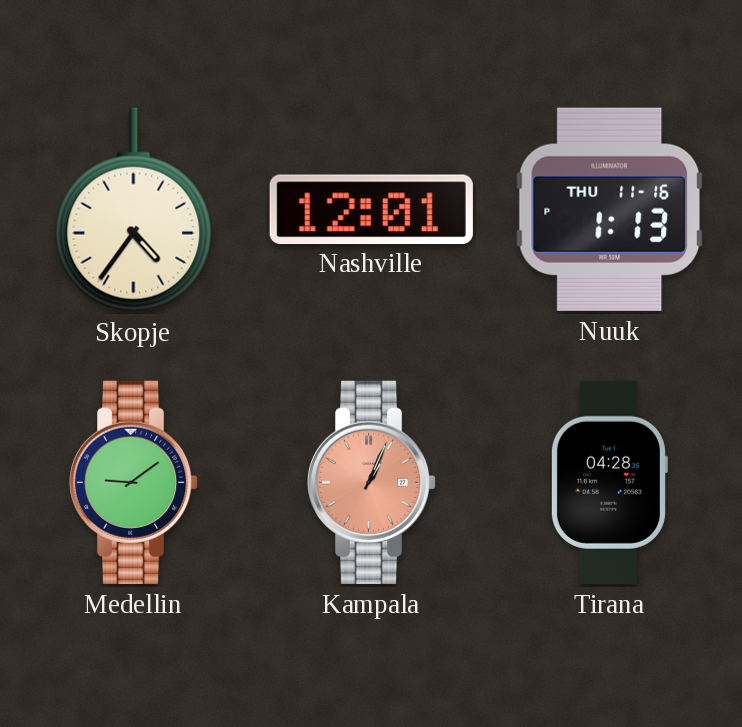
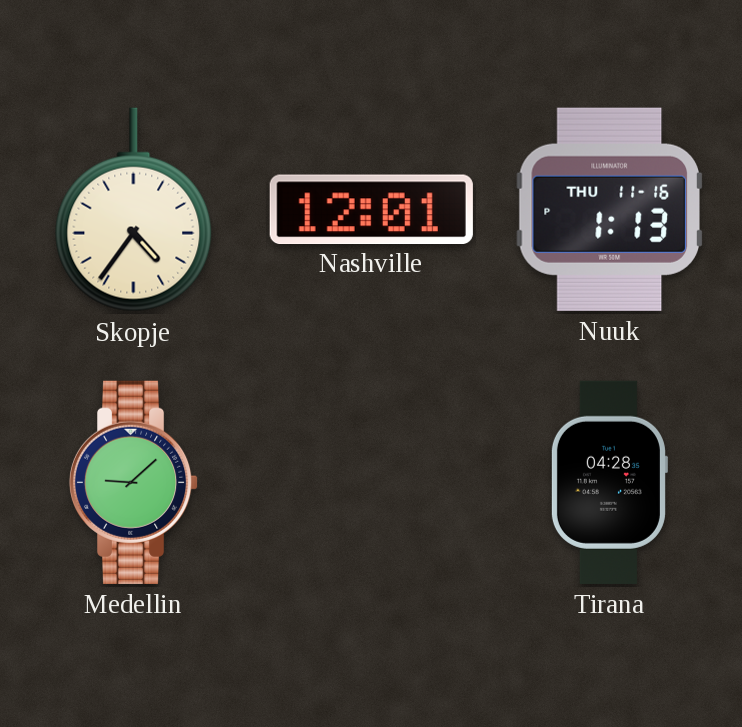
Medellin: 9:09 -> 9:08 (134, 482)
Kampala: 1:04 -> none (372, 482)
